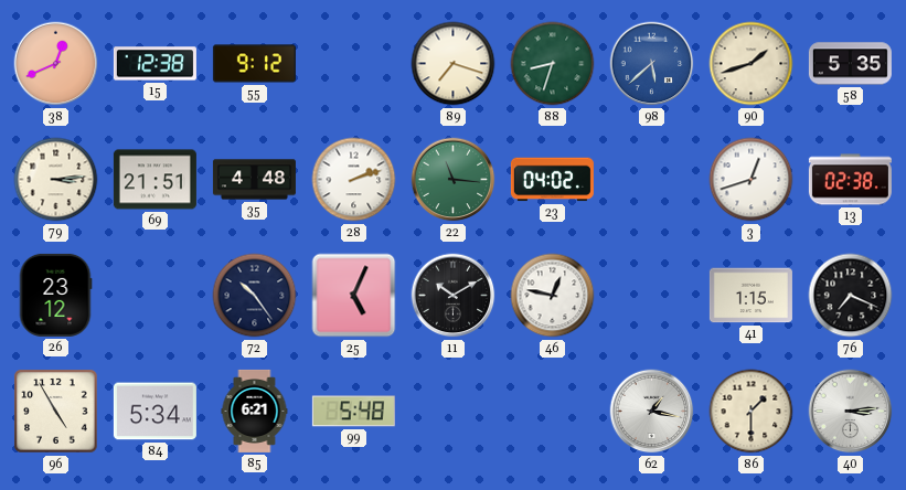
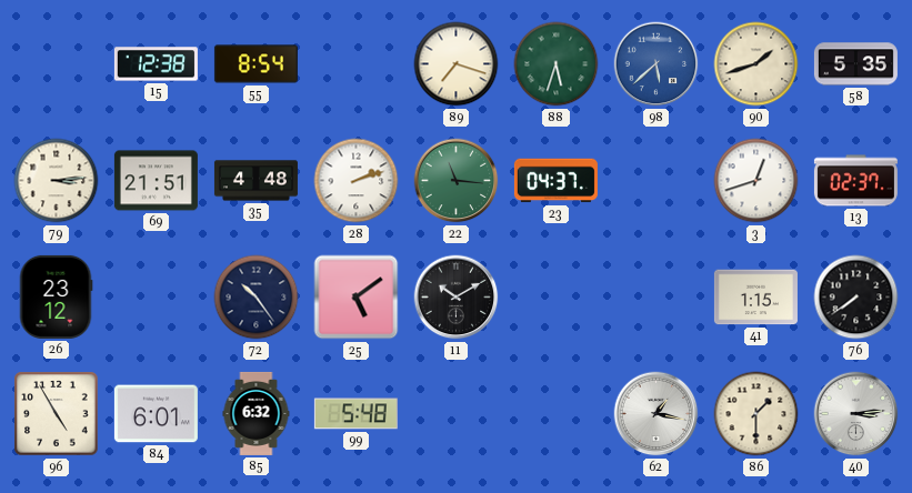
38: 12:41 -> none (56, 64)
55: 9:12 -> 8:54 (255, 64)
88: 8:33 -> 5:33 (557, 64)
23: 04:02 -> 04:37 (555, 181)
13: 02:38 -> 02:37 (855, 181)
25: 5:04 -> 5:09 (357, 298)
46: 12:47 -> none (553, 296)
76: 7:19 -> 7:39 (856, 298)
84: 5:34 -> 6:01 (156, 414)
85: 6:21 -> 6:32 (257, 413)
